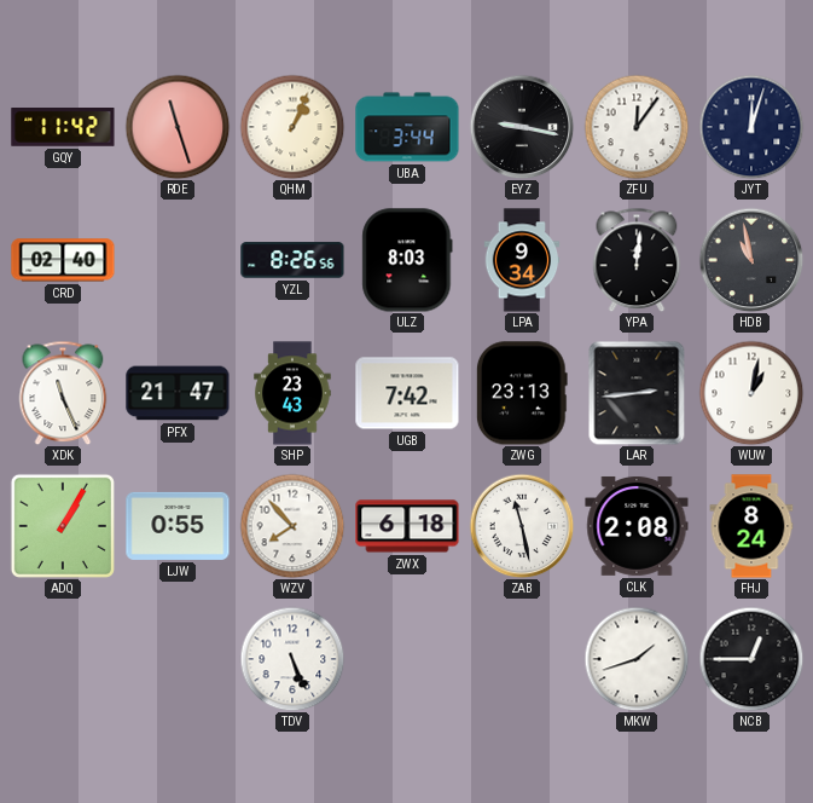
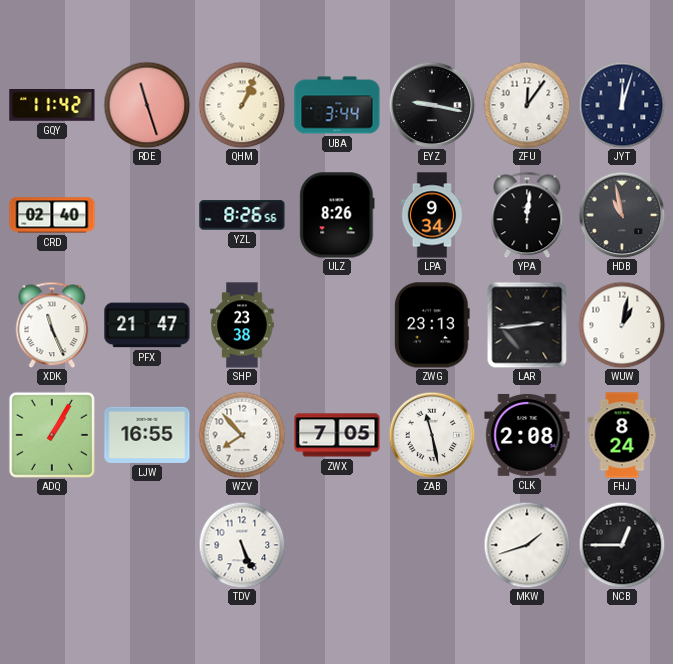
ULZ: 8:03 -> 8:26 (337, 215)
SHP: 23:43 -> 23:38 (242, 325)
UGB: 7:42 -> none (407, 393)
LJW: 0:55 -> 16:55 (147, 435)
ZWX: 6:18 -> 7:05 (337, 435)
